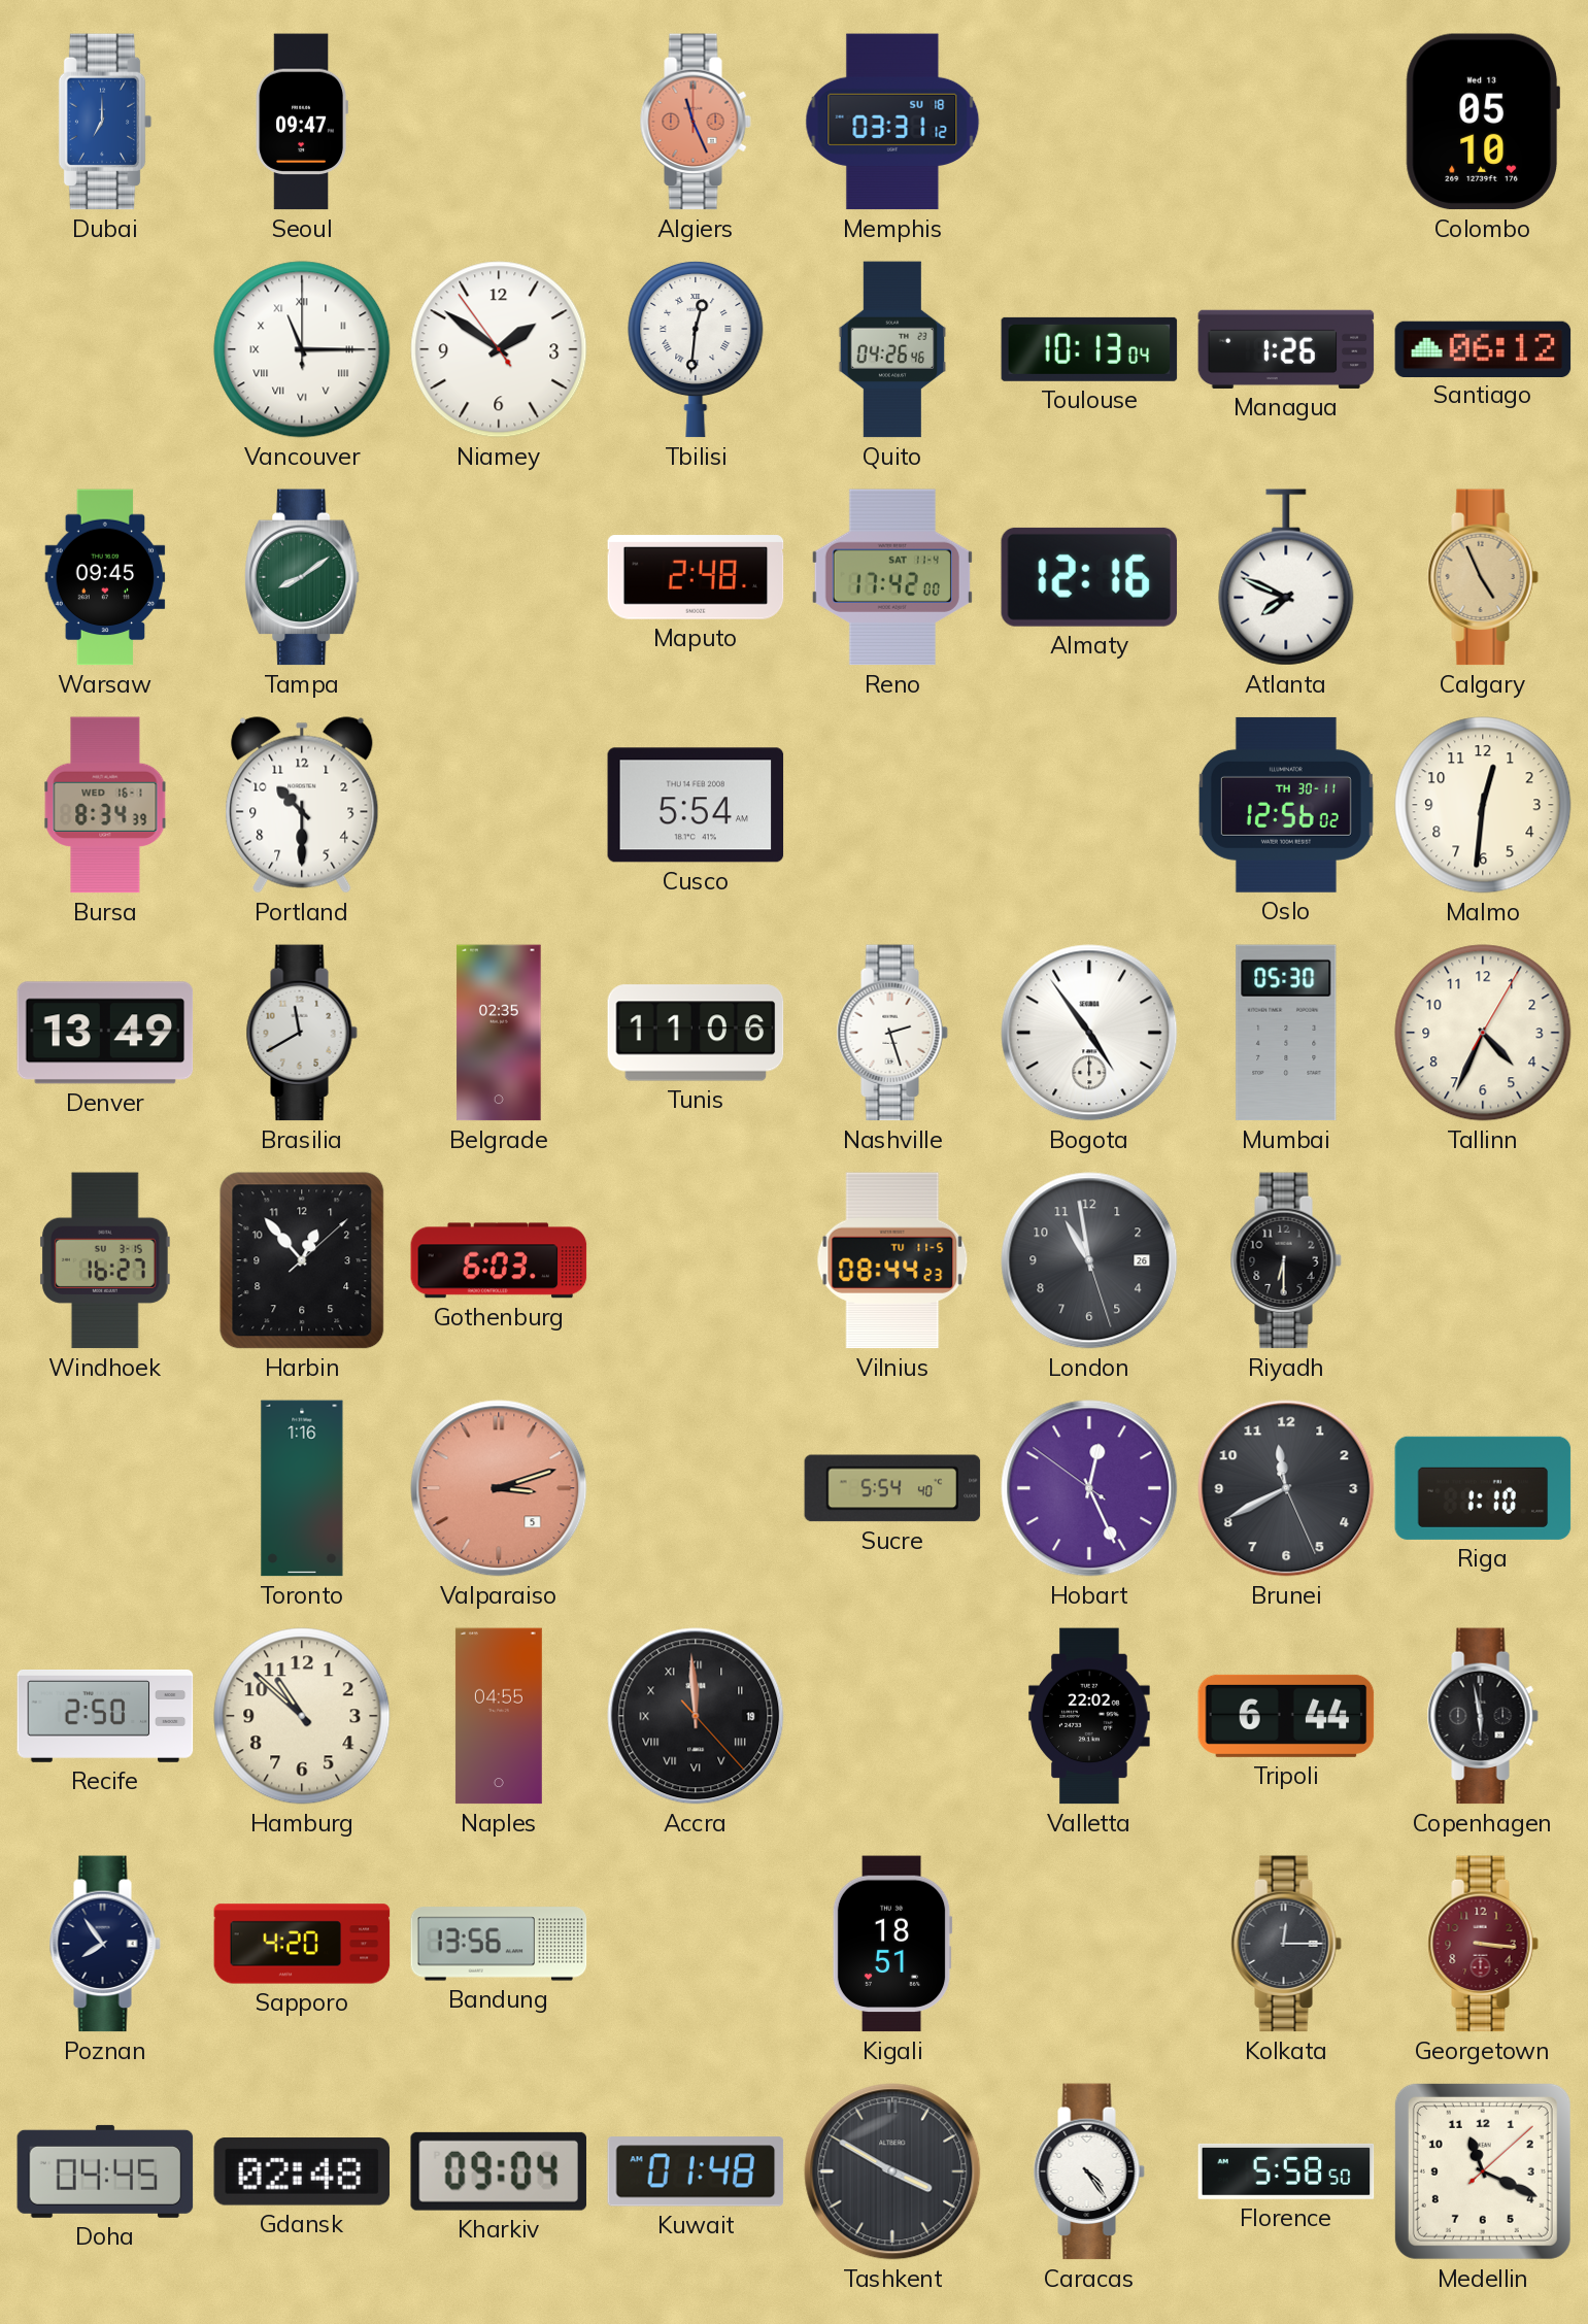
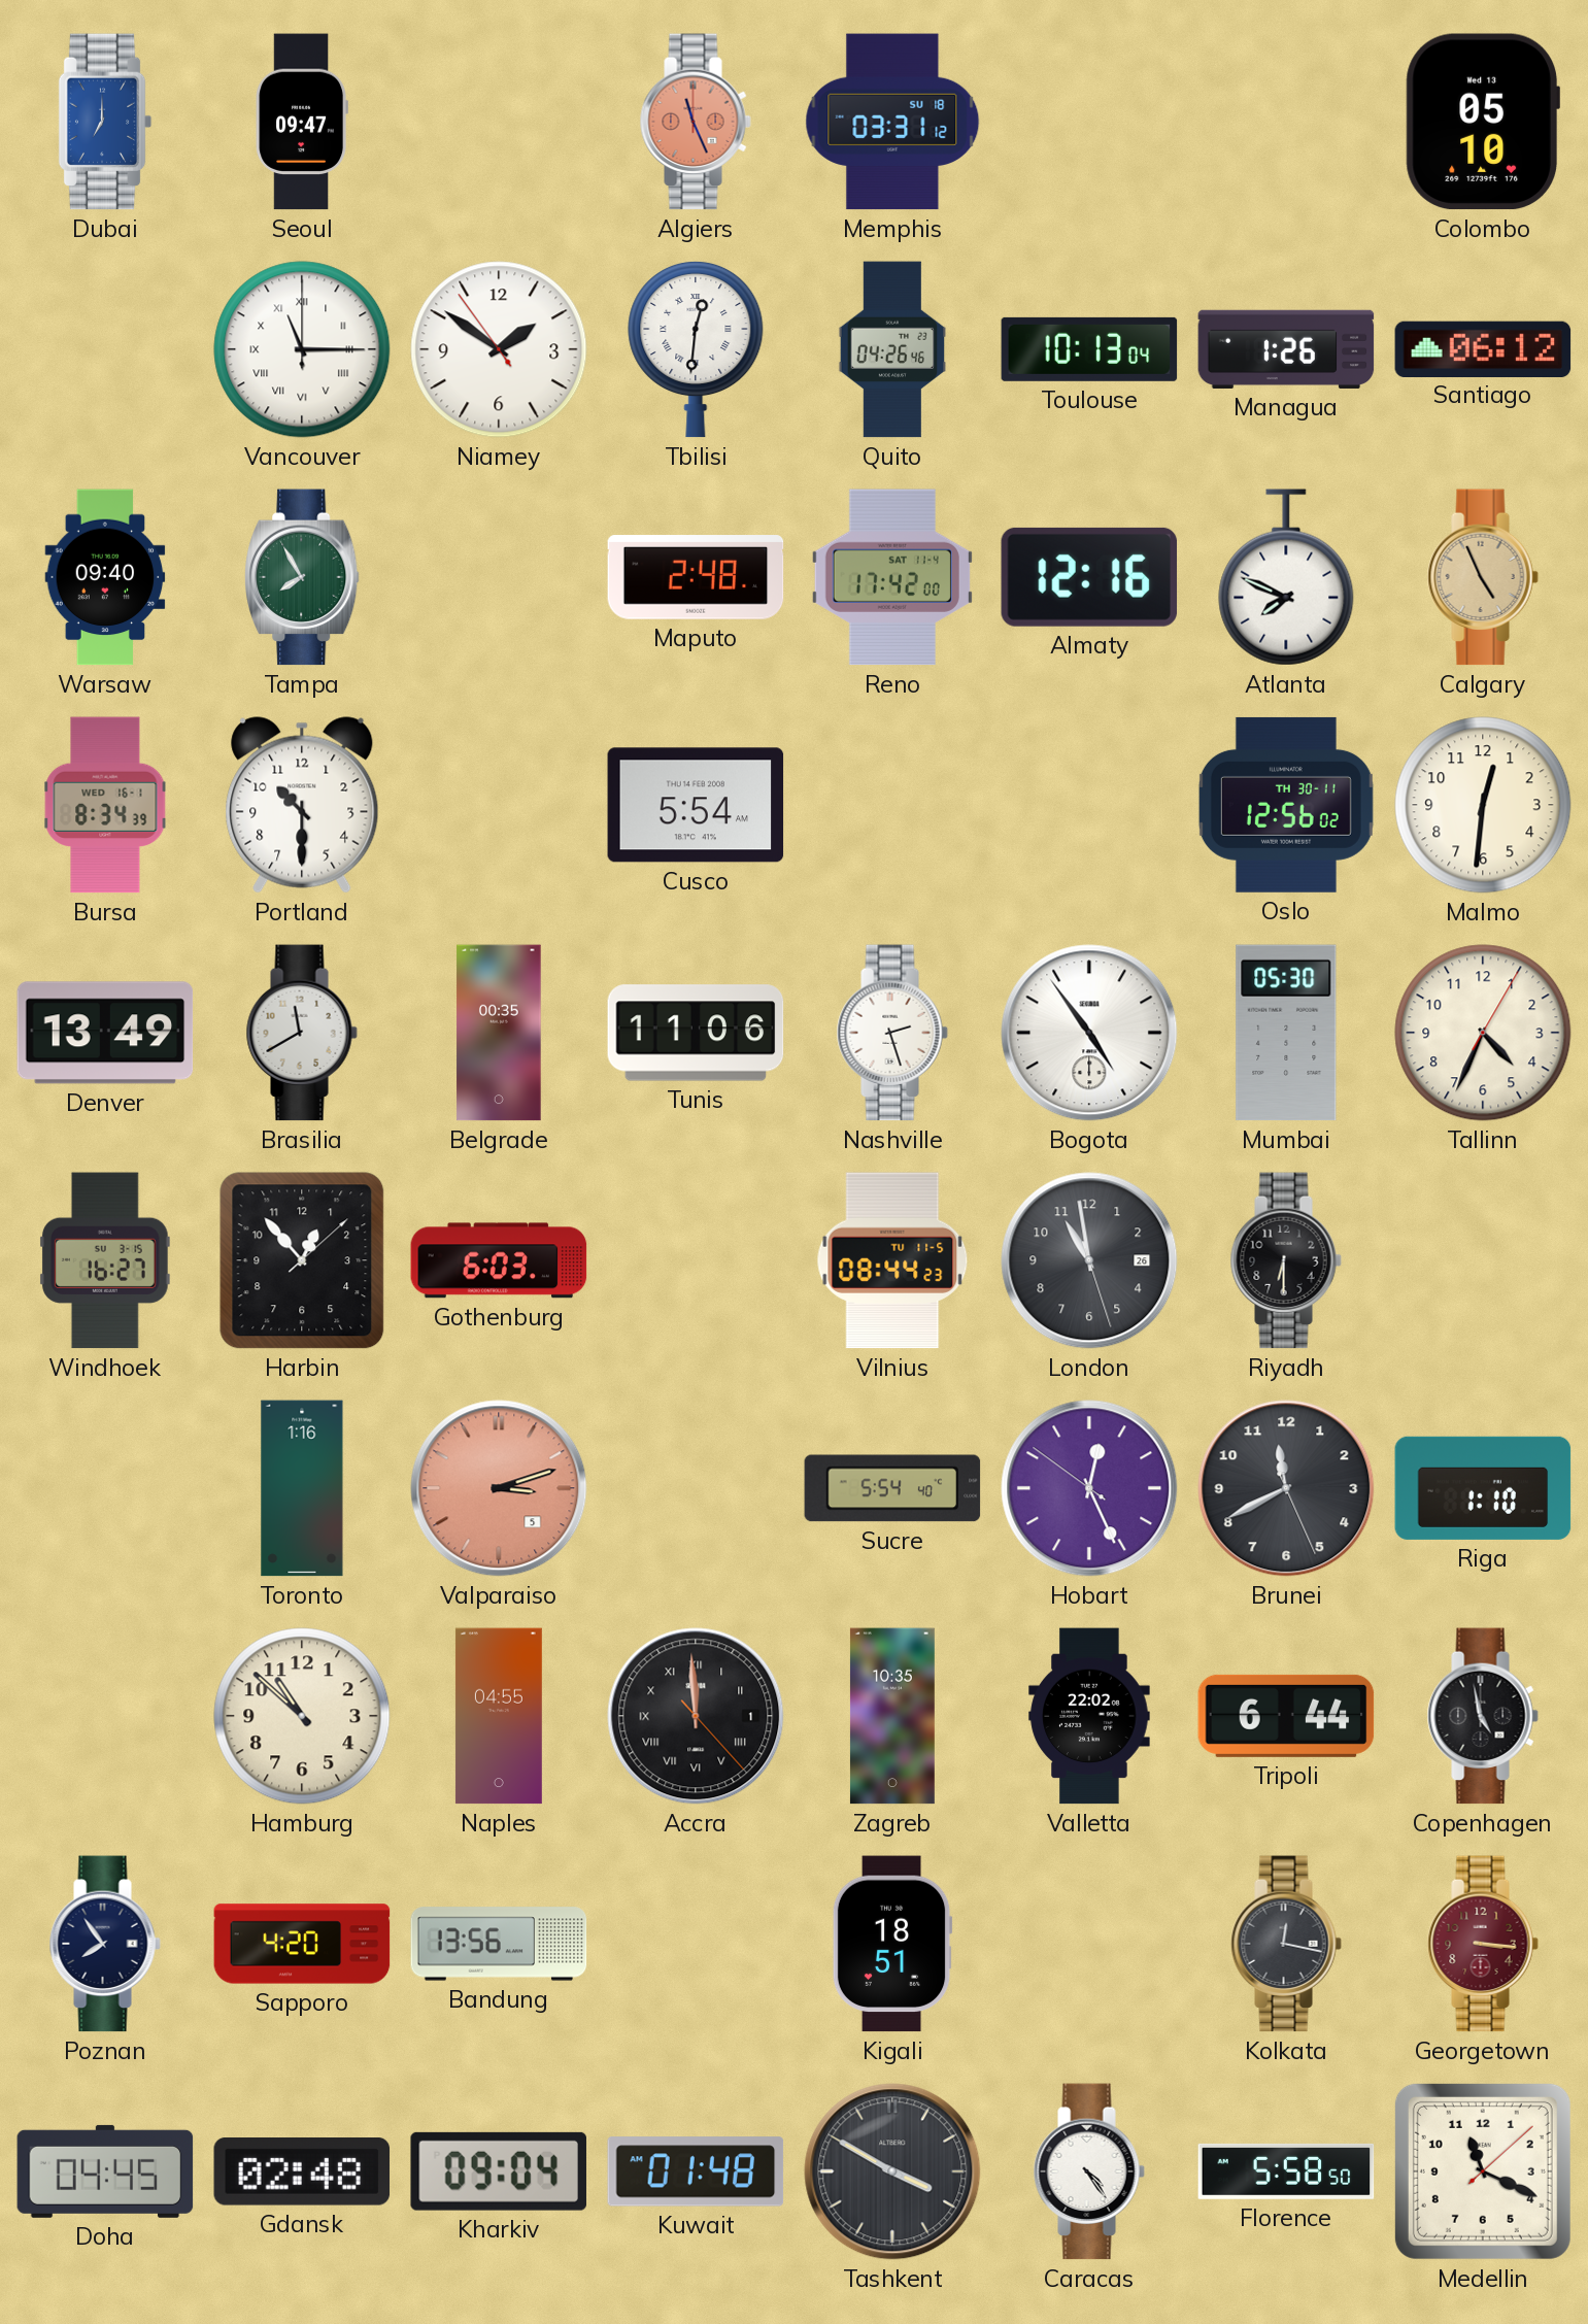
Warsaw: 09:45 -> 09:40 (105, 577)
Tampa: 8:09 -> 7:55 (303, 577)
Belgrade: 02:35 -> 00:35 (499, 1033)
Recife: 2:50 -> none (105, 1717)
Accra date: 19 -> 1 (696, 1716)
Zagreb: none -> 10:35 (892, 1716)
Copenhagen: 5:58 -> 4:58 (1483, 1716)
Kolkata: 12:15 -> 12:17 (1286, 1944)
